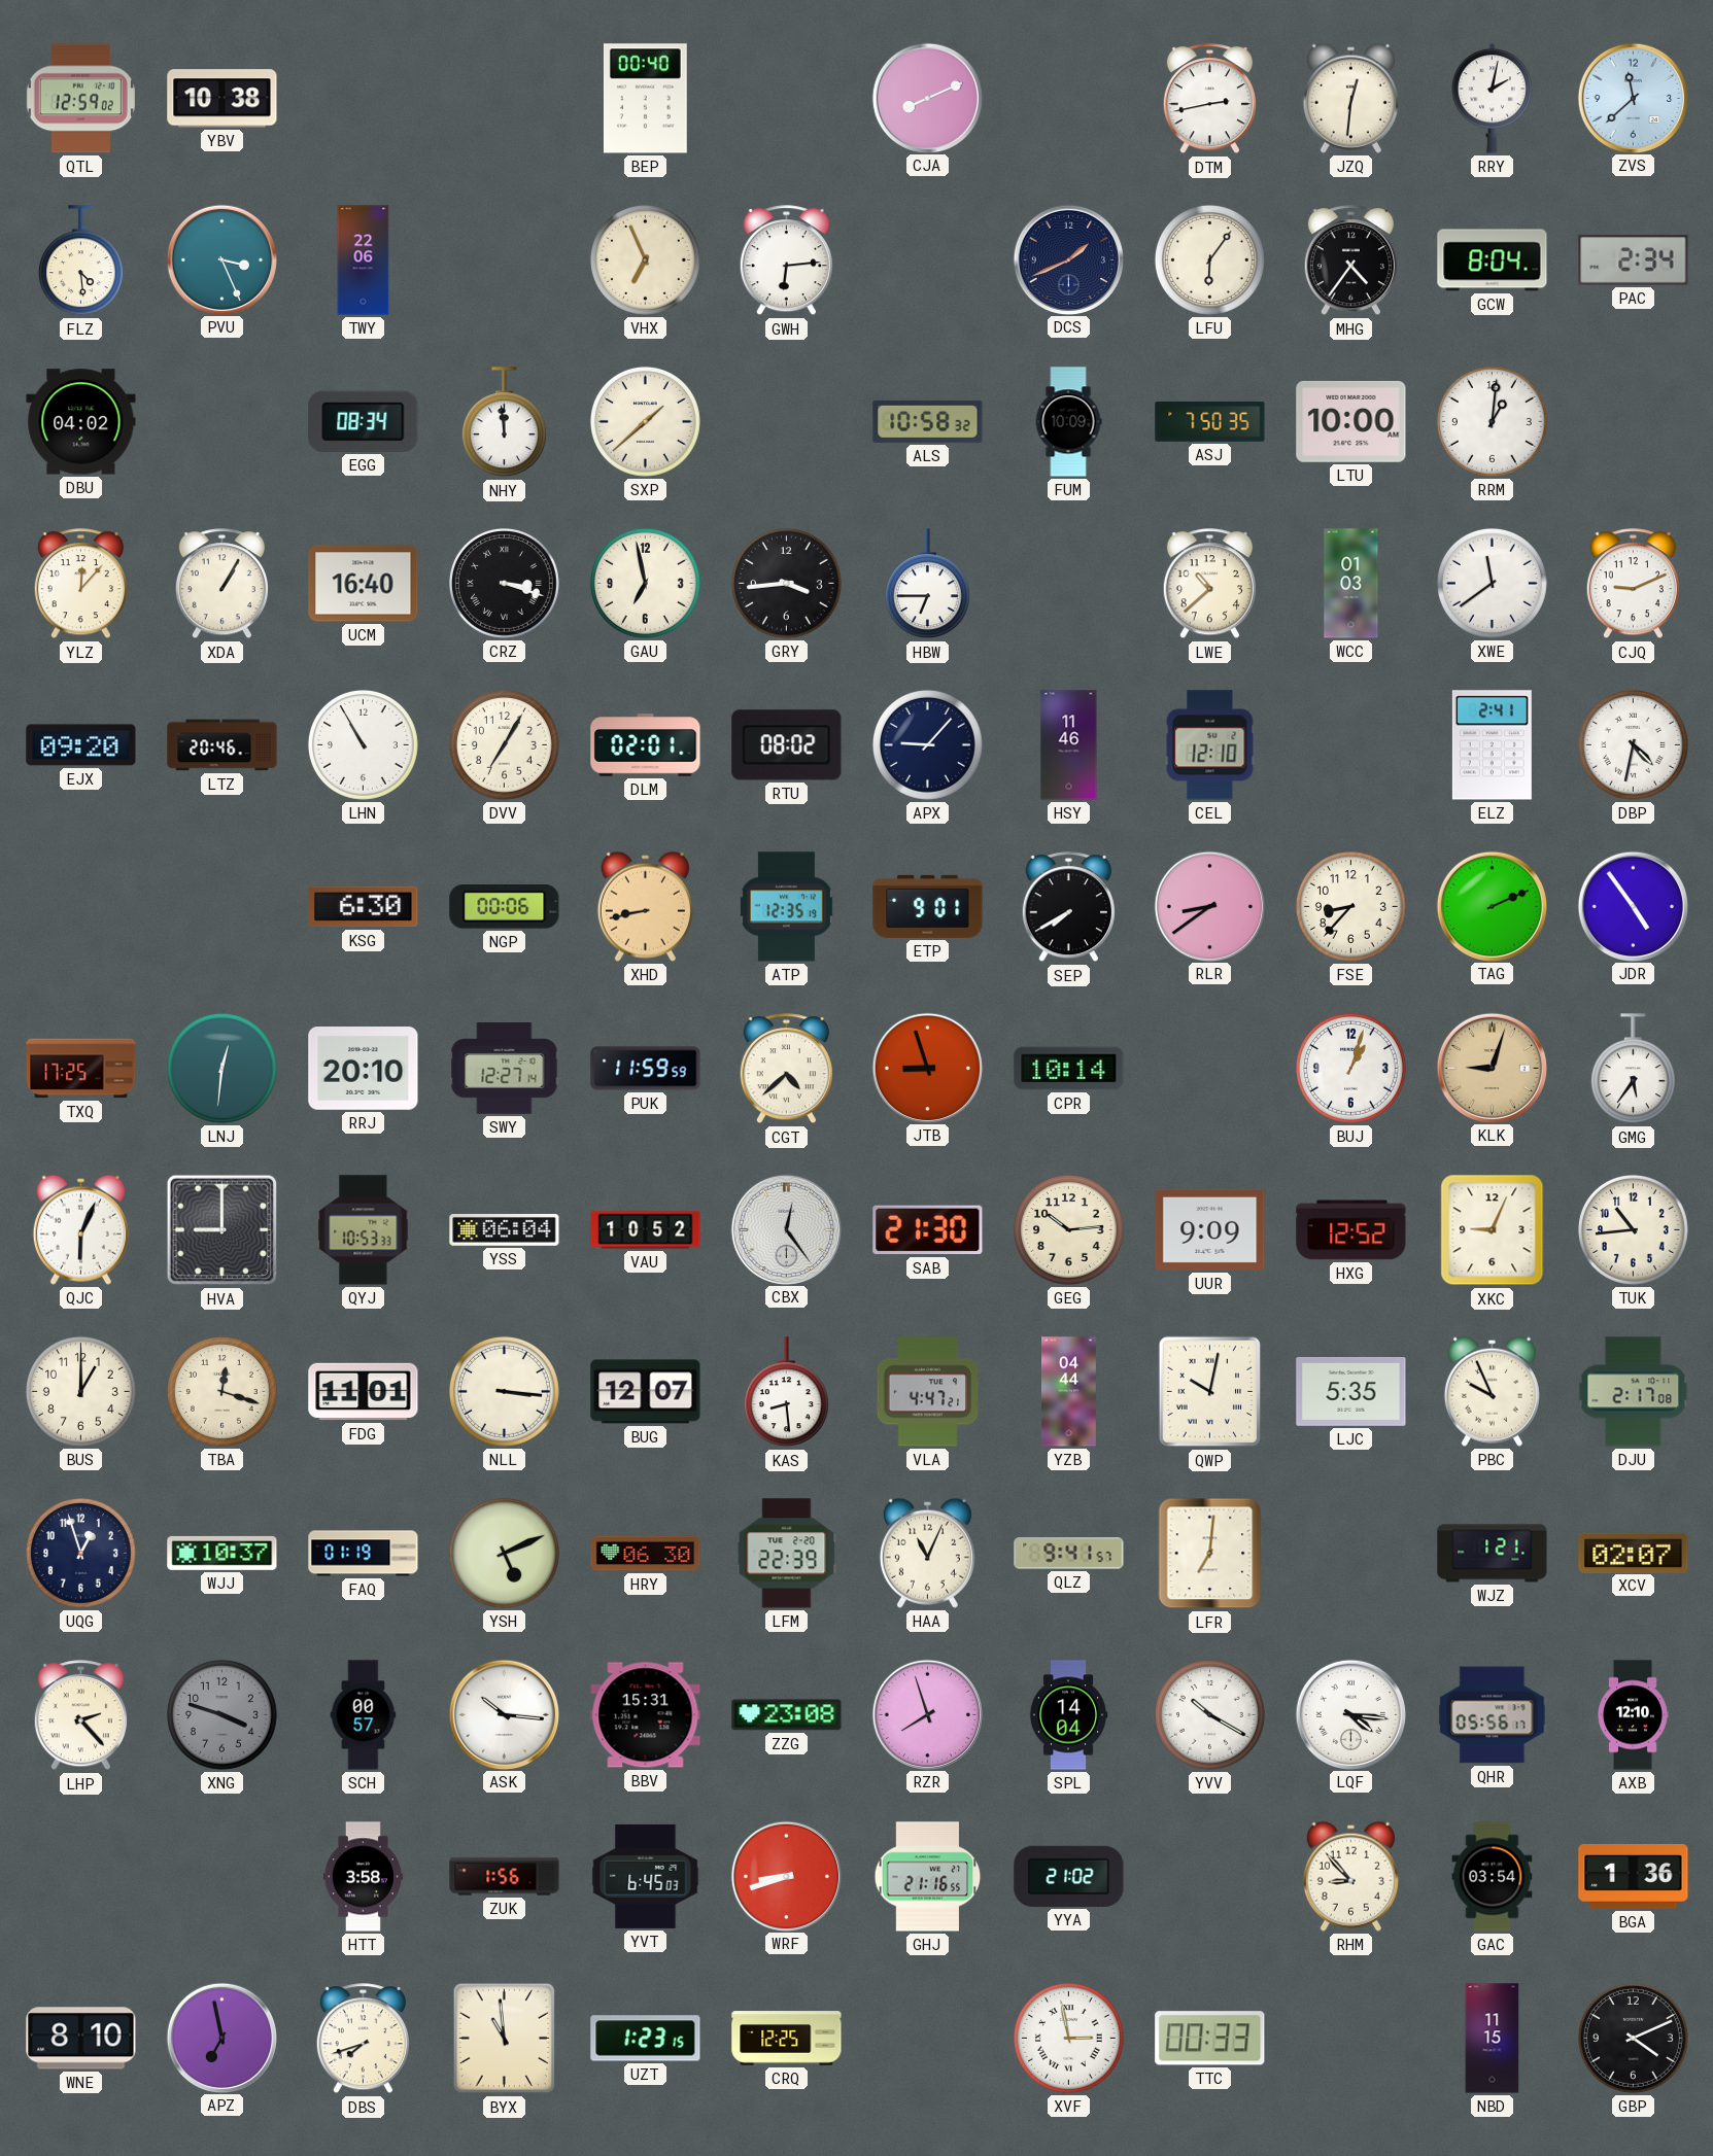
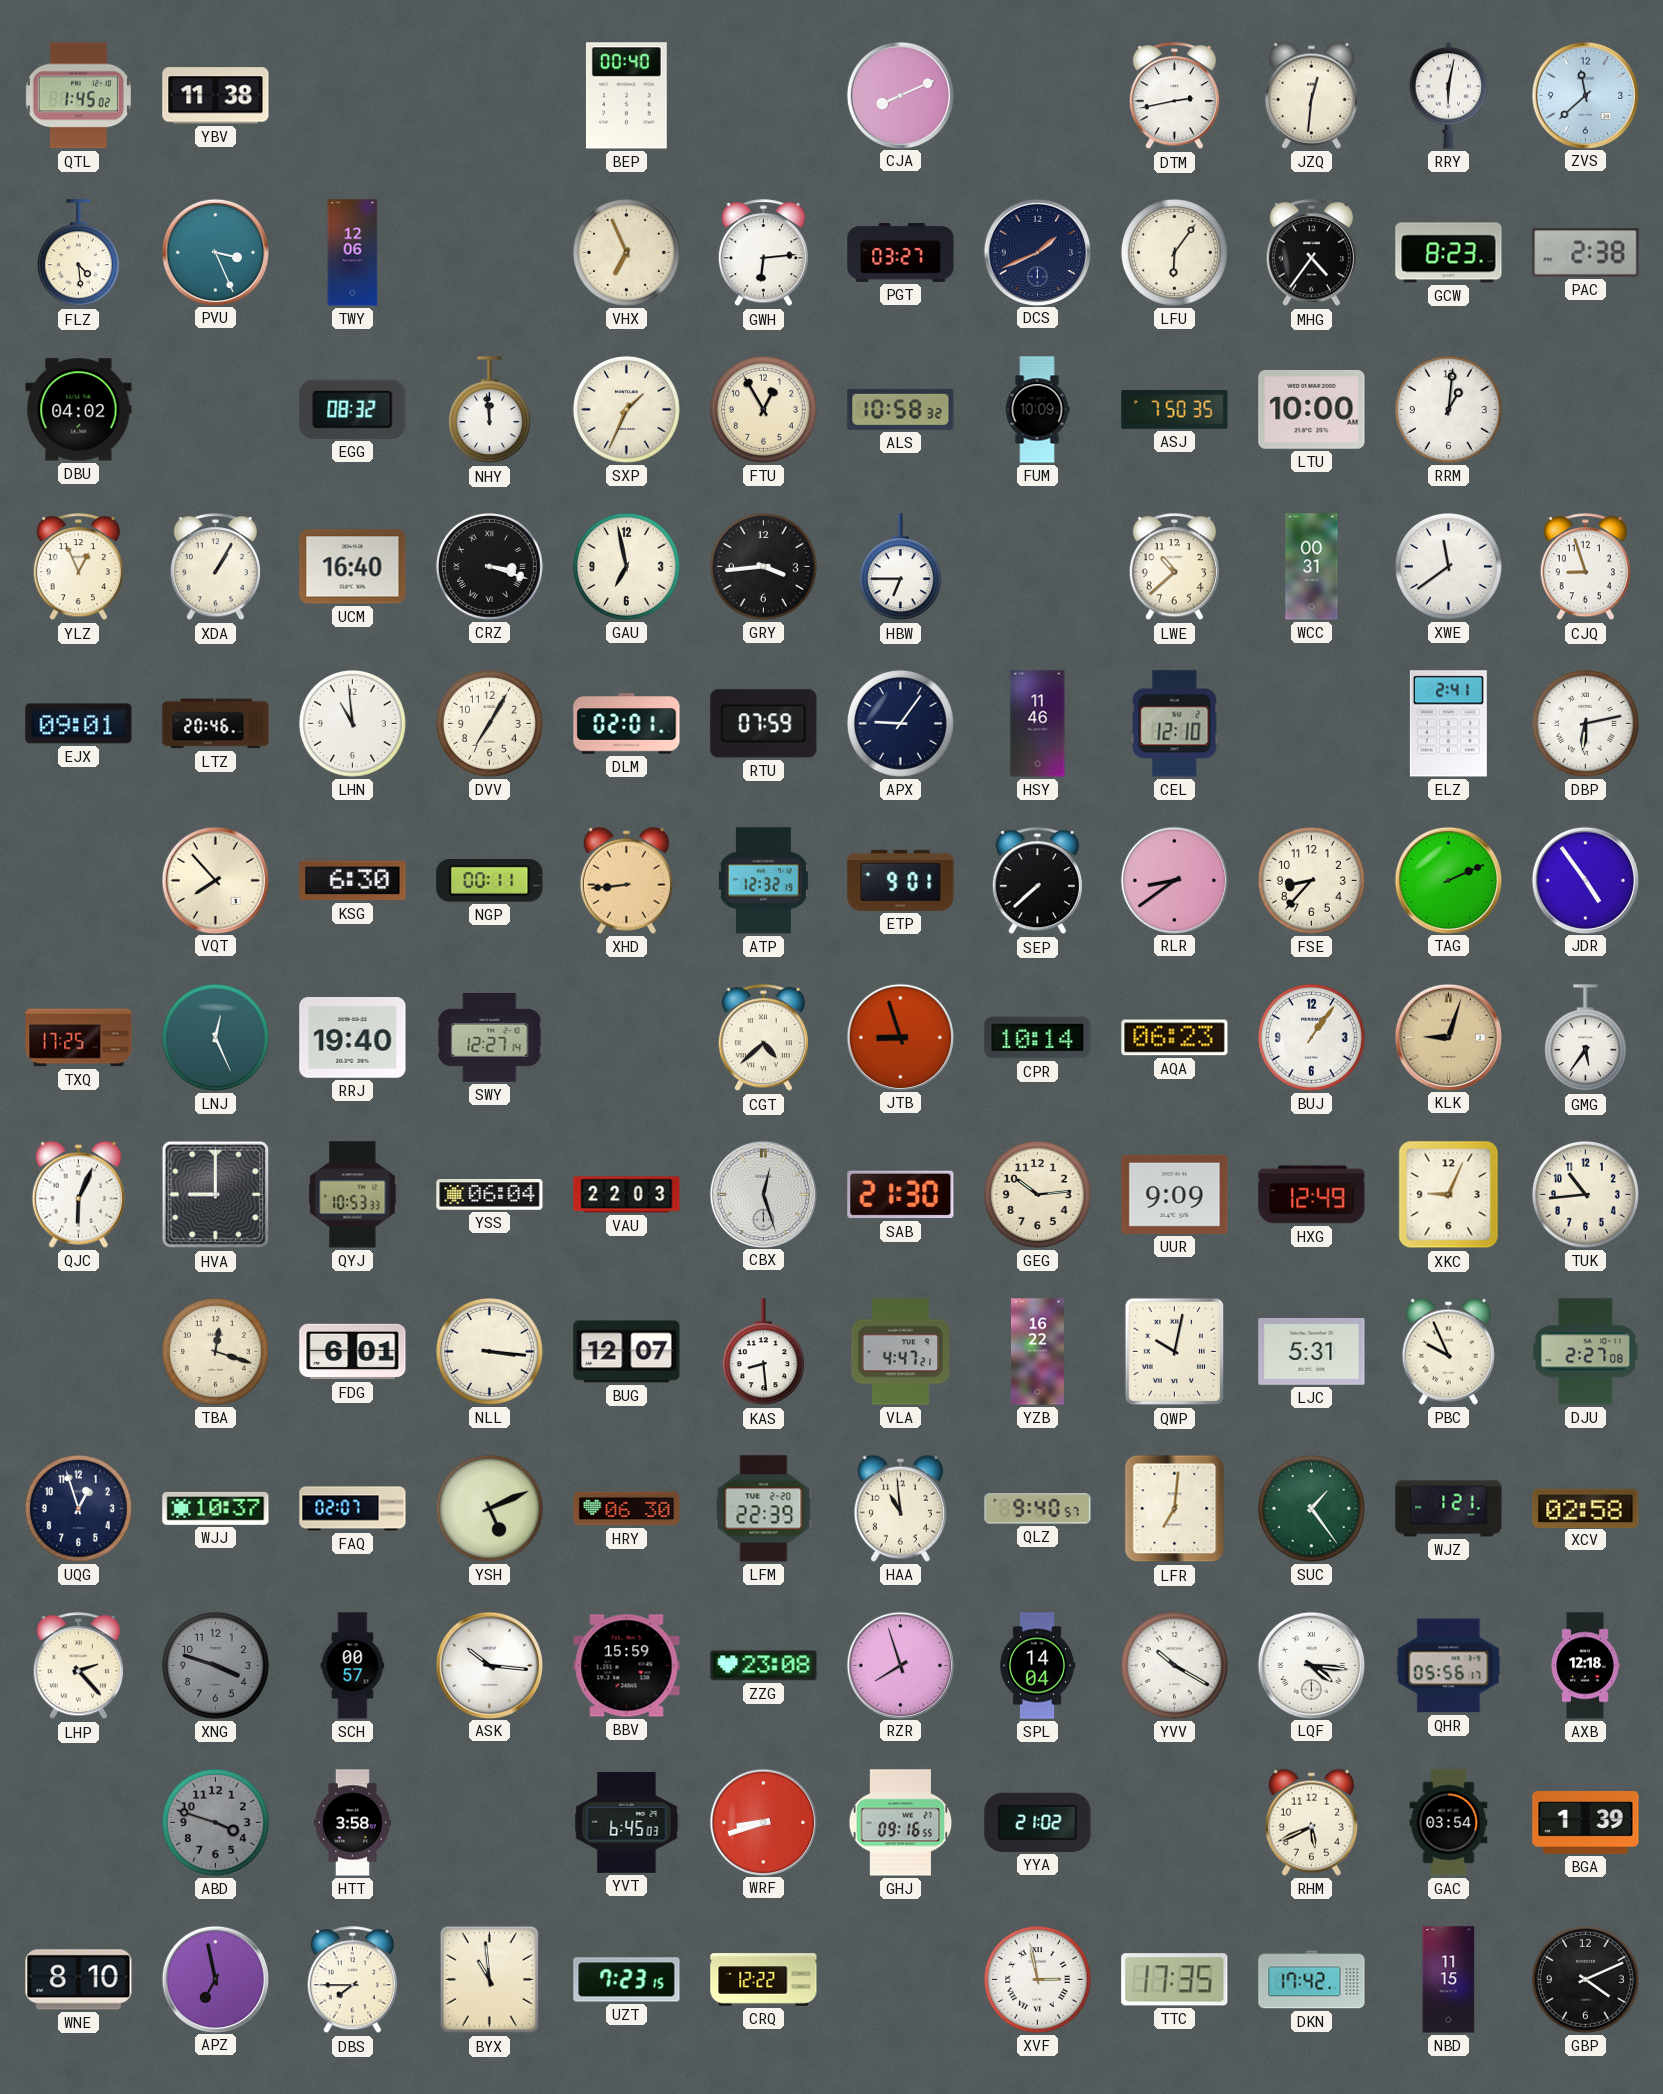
QTL: 12:59 -> 1:45 (78, 96)
YBV: 10:38 -> 11:38 (216, 96)
RRY: 2:02 -> 6:02 (1449, 96)
TWY: 22:06 -> 12:06 (353, 253)
PGT: none -> 03:27 (901, 252)
GCW: 8:04 -> 8:23 (1449, 253)
PAC: 2:34 -> 2:38 (1586, 253)
EGG: 08:34 -> 08:32 (353, 409)
SXP: 1:38 -> 1:34 (626, 409)
FTU: none -> 12:55 (763, 409)
YLZ: 12:07 -> 12:56 (78, 567)
WCC: 01:03 -> 00:31 (1312, 567)
CJQ: 9:11 -> 8:57 (1585, 567)
EJX: 09:20 -> 09:01 (79, 724)
LHN: 10:55 -> 10:59 (352, 723)
RTU: 08:02 -> 07:59 (764, 724)
APX: 9:07 -> 9:06 (900, 723)
DBP: 4:32 -> 6:13 (1585, 723)
VQT: none -> 7:53 (215, 880)
NGP: 00:06 -> 00:11 (490, 881)
XHD: 8:43 -> 8:44 (626, 880)
ATP: 12:35 -> 12:32 (763, 881)
SEP: 7:40 -> 7:38 (1037, 881)
LNJ: 12:31 -> 12:26 (215, 1037)
RRJ: 20:10 -> 19:40 (353, 1038)
PUK: 11:59 -> none (646, 1069)
AQA: none -> 06:23 (1175, 1038)
BUJ: 1:03 -> 1:06 (1311, 1037)
VAU: 10:52 -> 22:03 (627, 1195)
CBX: 12:24 -> 12:27 (763, 1194)
HXG: 12:52 -> 12:49 (1312, 1195)
BUS: 1:00 -> none (80, 1391)
FDG: 11:01 -> 6:01 (353, 1352)
YZB: 04:44 -> 16:22 (1038, 1352)
LJC: 5:35 -> 5:31 (1312, 1351)
DJU: 2:17 -> 2:27 (1586, 1352)
FAQ: 01:19 -> 02:07 (353, 1509)
HAA: 11:04 -> 10:59 (900, 1508)
QLZ: 9:41 -> 9:40 (1038, 1509)
SUC: none -> 1:24 (1311, 1508)
XCV: 02:07 -> 02:58 (1586, 1508)
BBV: 15:31 -> 15:59 (627, 1666)
AXB: 12:10 -> 12:18 (1585, 1666)
ABD: none -> 3:48 (215, 1822)
ZUK: 1:56 -> none (505, 1877)
GHJ: 21:16 -> 09:16 (901, 1823)
RHM: 8:53 -> 5:41 (1311, 1822)
BGA: 1:36 -> 1:39 (1586, 1823)
DBS: 7:42 -> 7:45 (352, 1980)
UZT: 1:23 -> 7:23 (627, 1980)
CRQ: 12:25 -> 12:22 (764, 1980)
TTC: 00:33 -> 17:35 (1175, 1980)
DKN: none -> 17:42 (1312, 1980)
